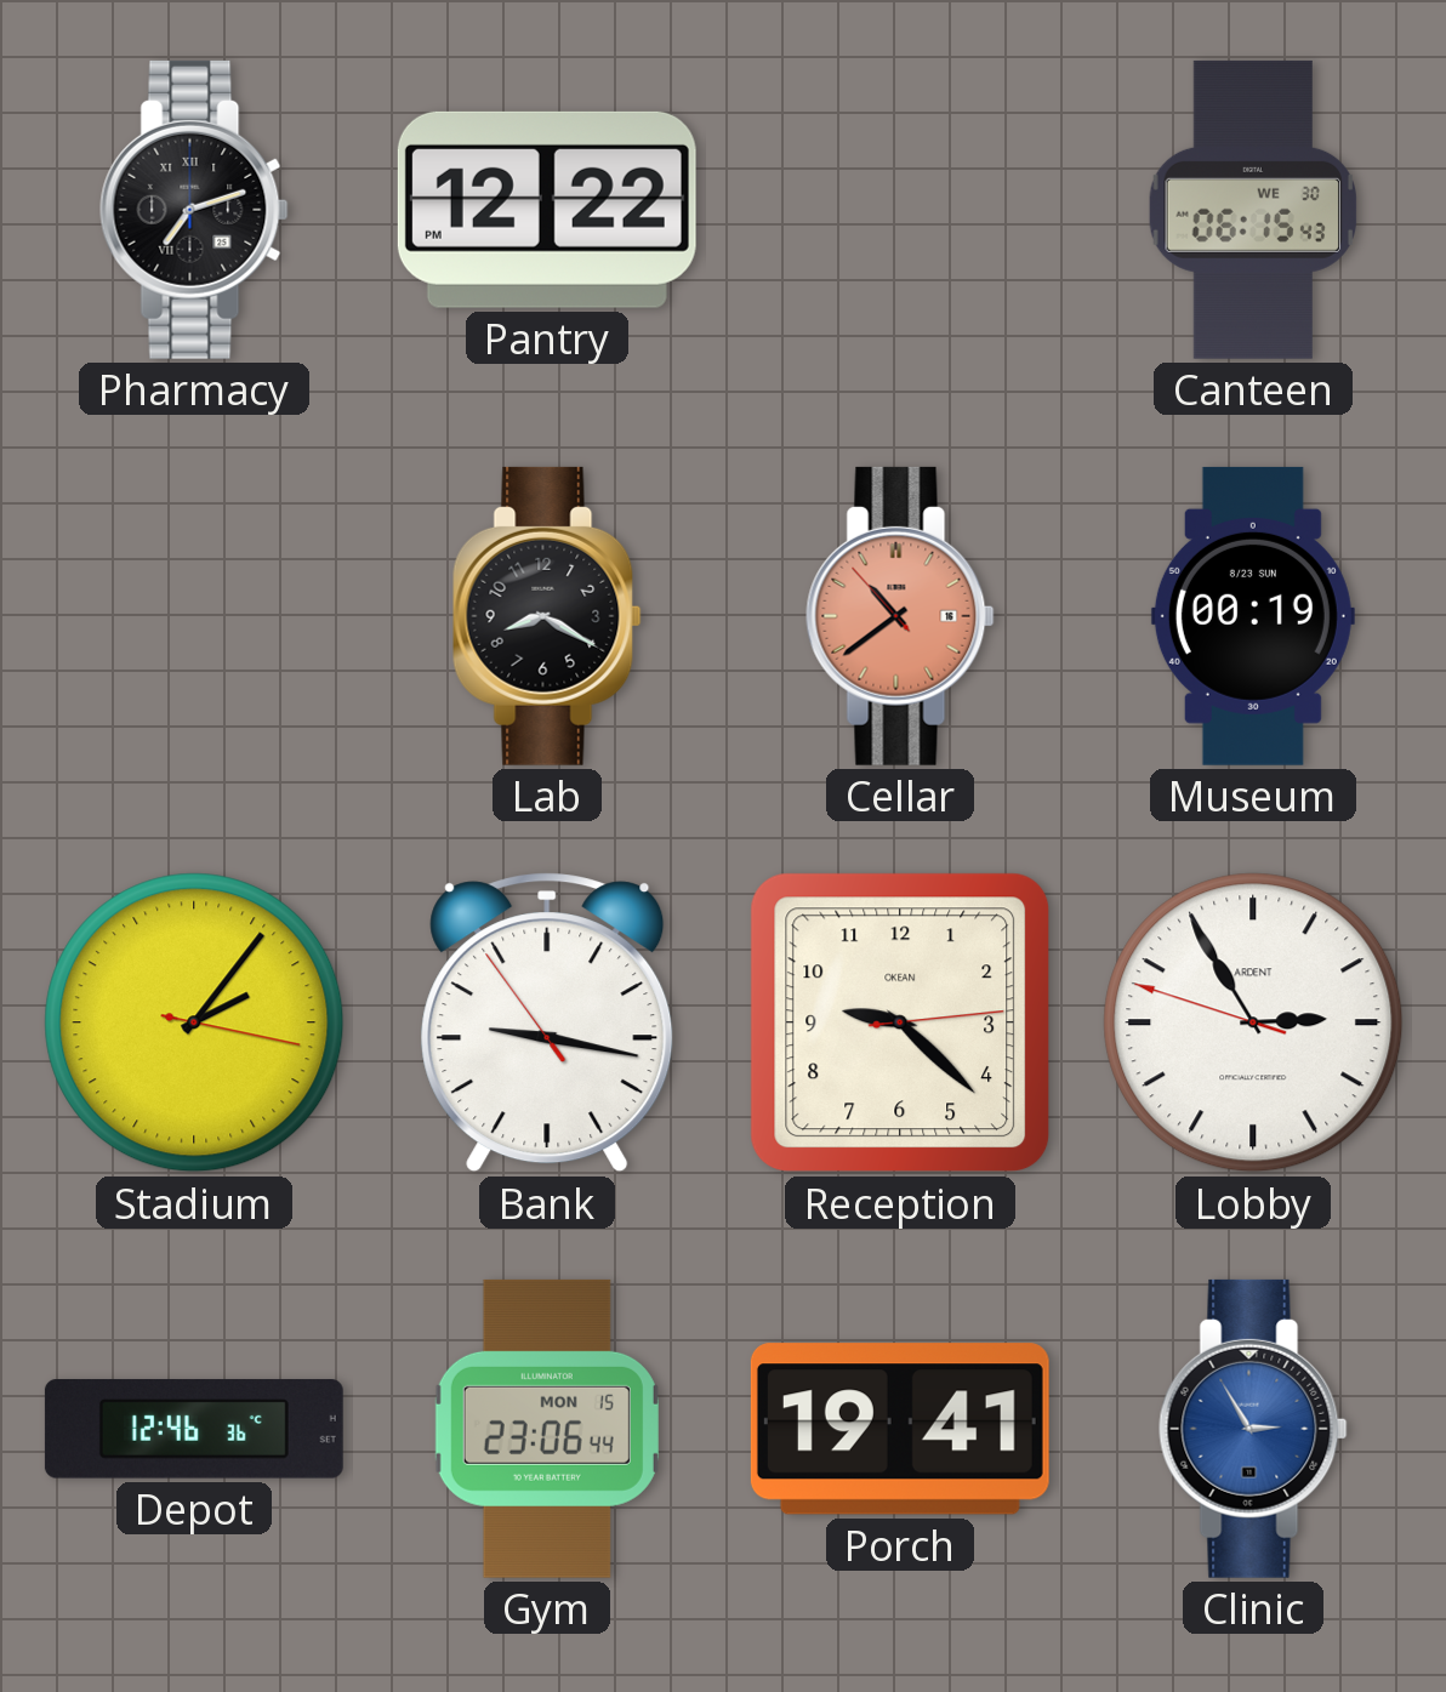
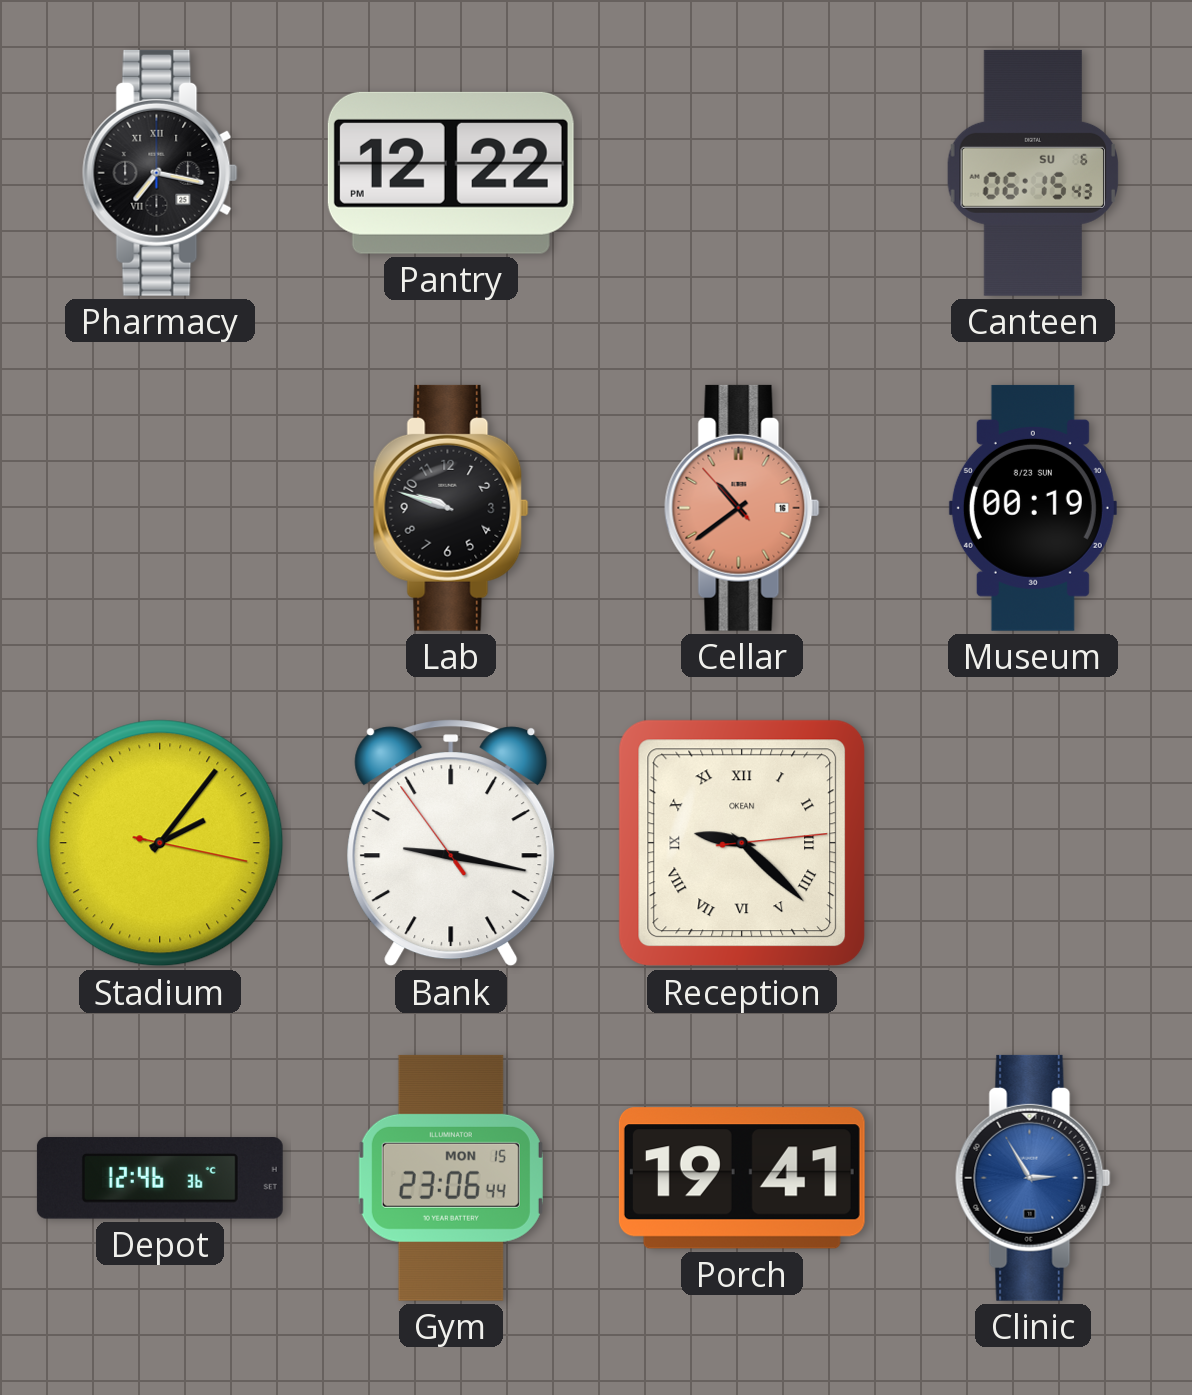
Pharmacy: 7:12 -> 7:17 (160, 173)
Canteen date: WE 30 -> SU 6 (1032, 173)
Lab: 8:20 -> 9:48 (451, 508)
Reception numerals: Arabic -> Roman (742, 843)
Lobby: 2:54 -> none (1253, 1022)
